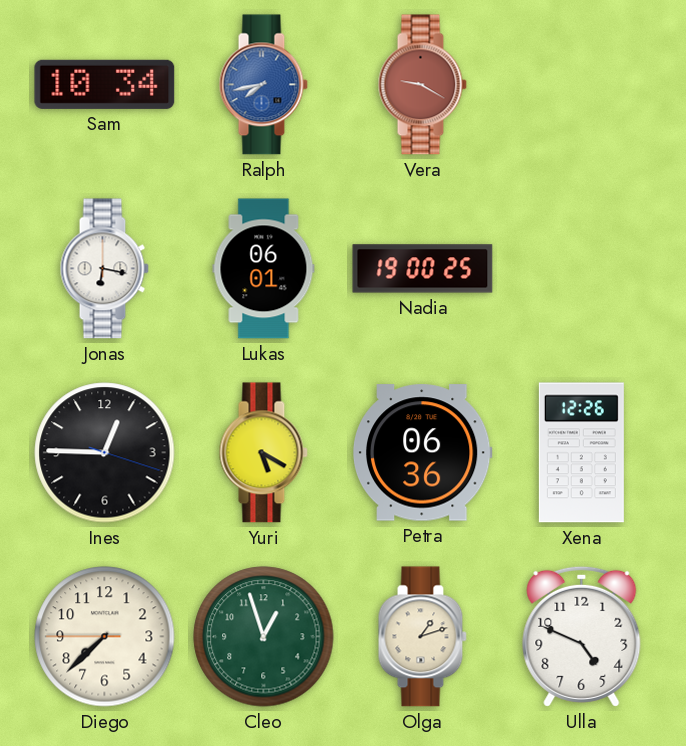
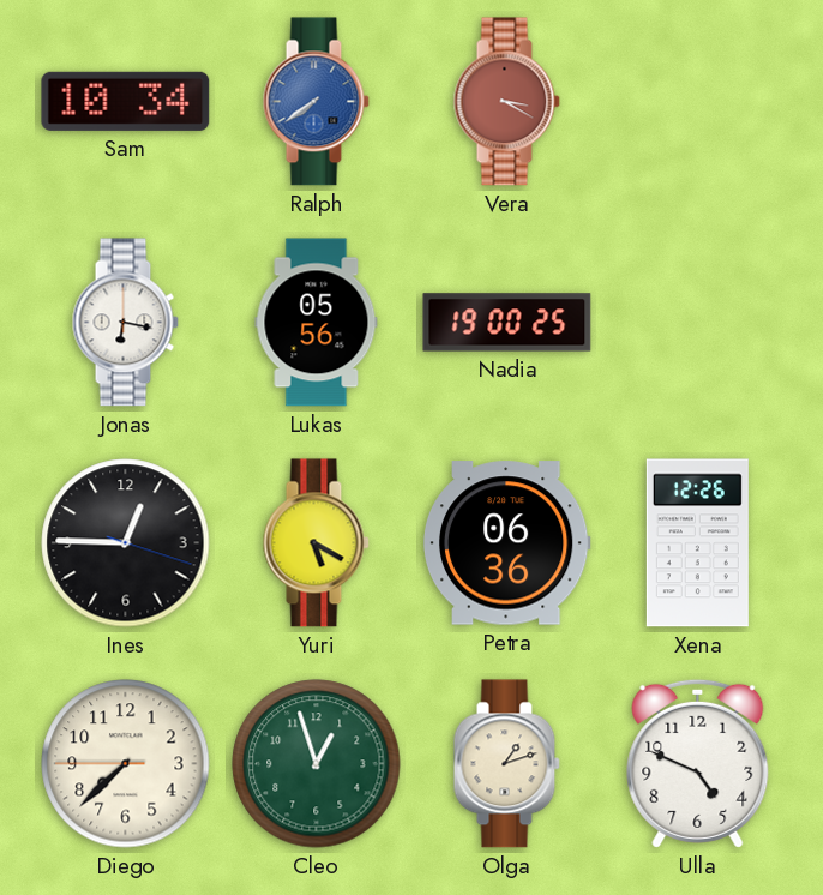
Ralph: 7:43 -> 7:39 (316, 102)
Vera: 9:20 -> 3:20 (506, 102)
Lukas: 06:01 -> 05:56 (317, 323)
